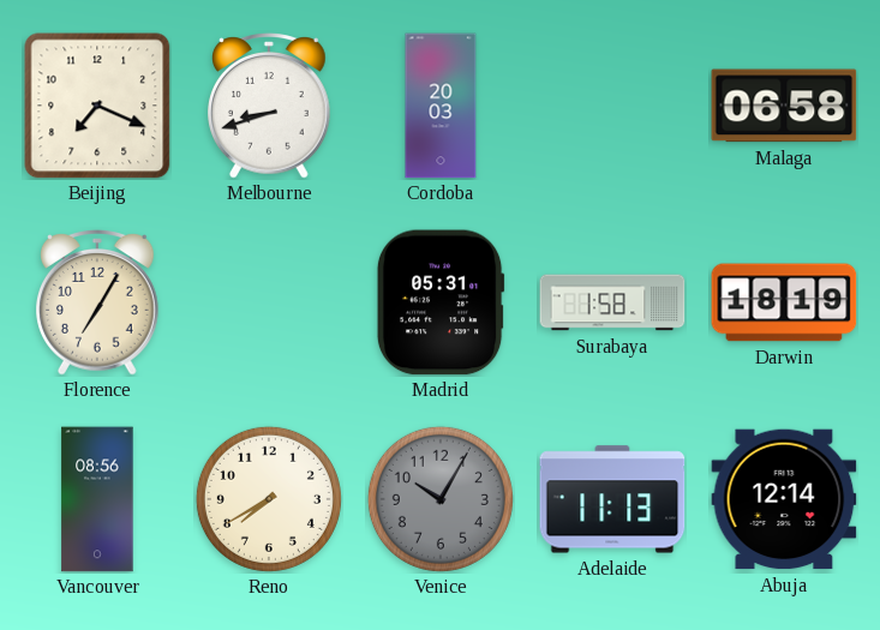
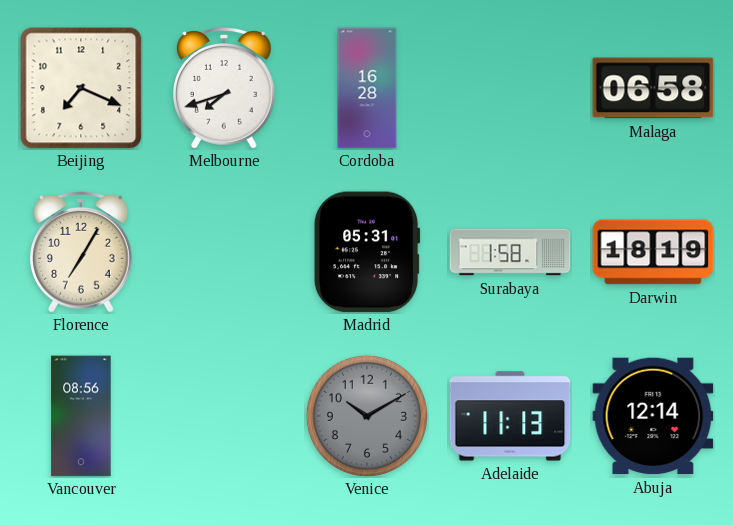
Melbourne: 8:42 -> 7:42 (225, 88)
Cordoba: 20:03 -> 16:28 (367, 88)
Reno: 7:40 -> none (269, 499)
Venice: 10:05 -> 10:10 (367, 416)
